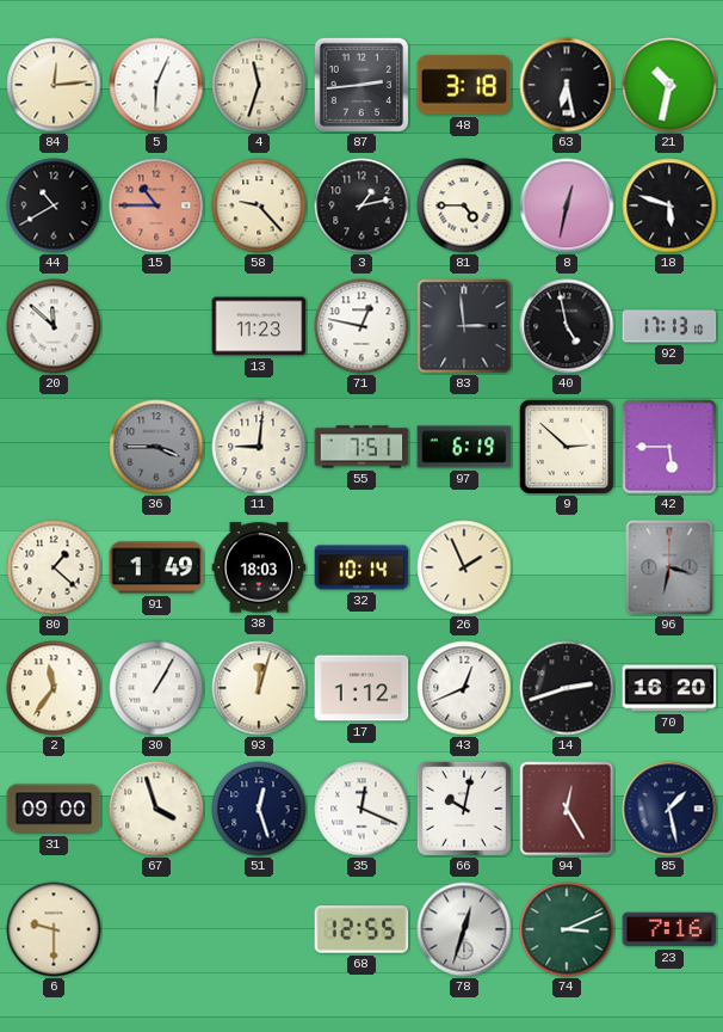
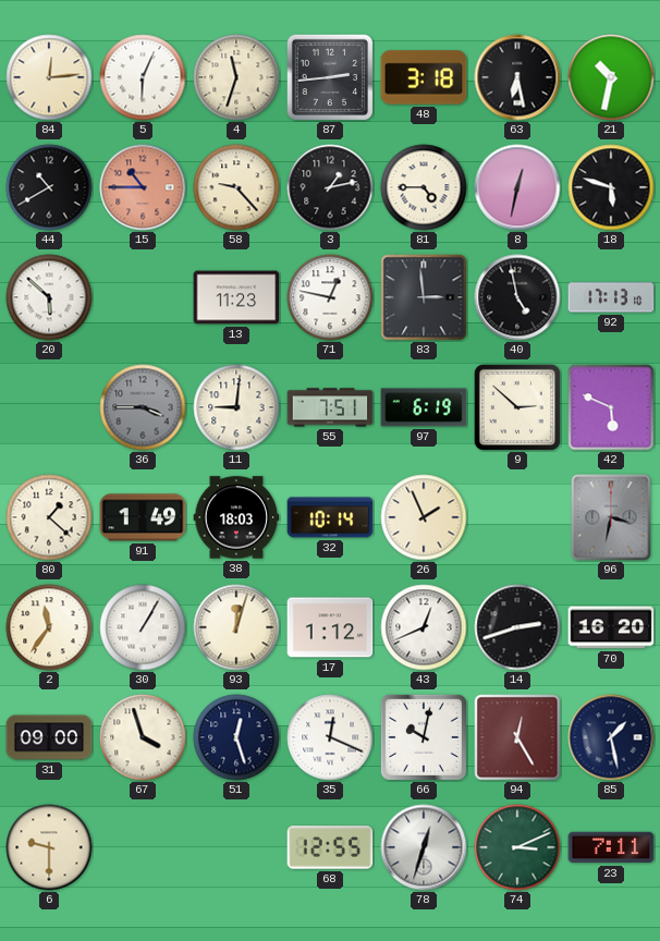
20: 11:52 -> 5:52 (49, 297)
42: 5:45 -> 5:49 (611, 407)
23: 7:16 -> 7:11 (611, 847)
